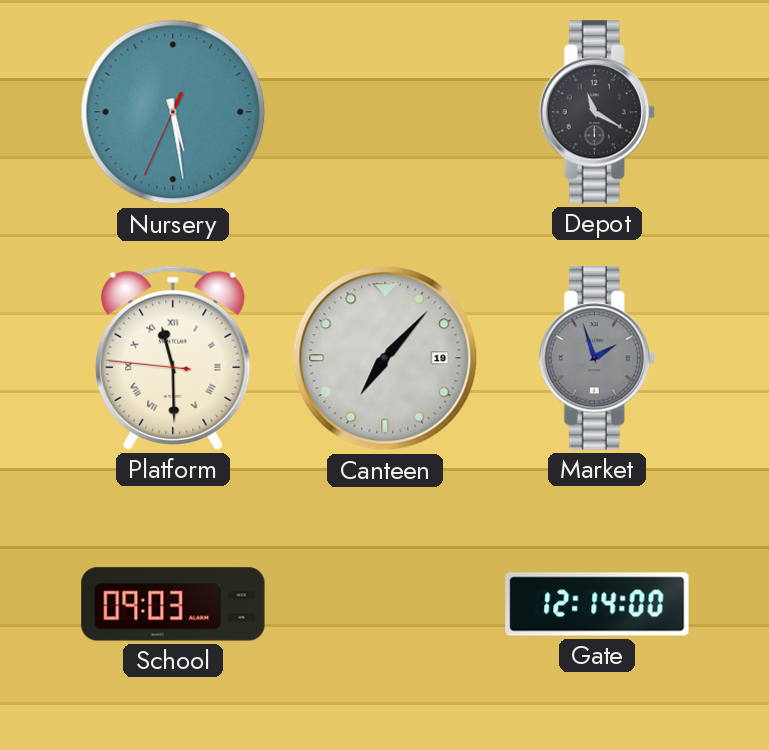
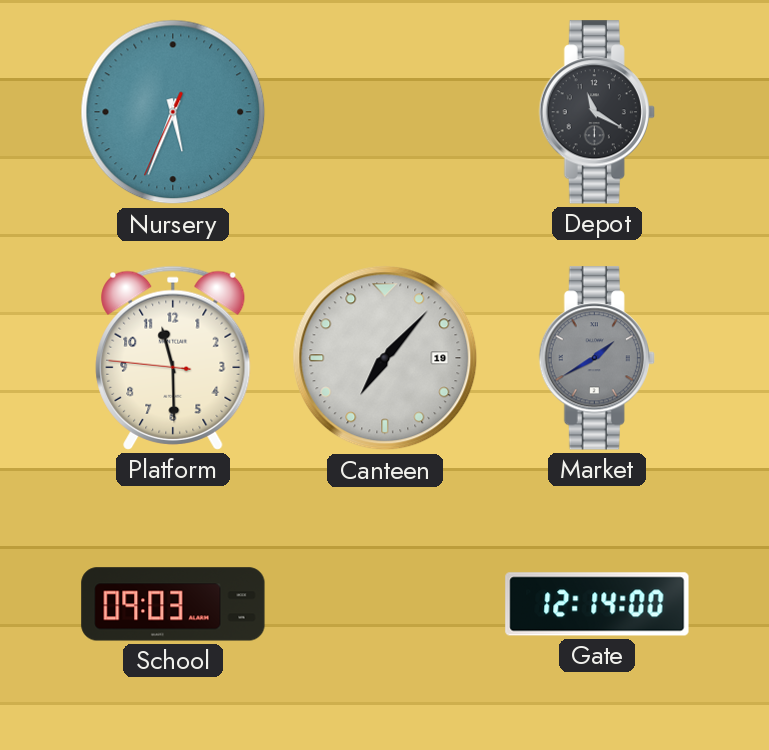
Nursery: 5:28 -> 5:33 (173, 112)
Platform numerals: Roman -> Arabic (173, 358)
Market: 1:57 -> 1:40 (597, 358)
